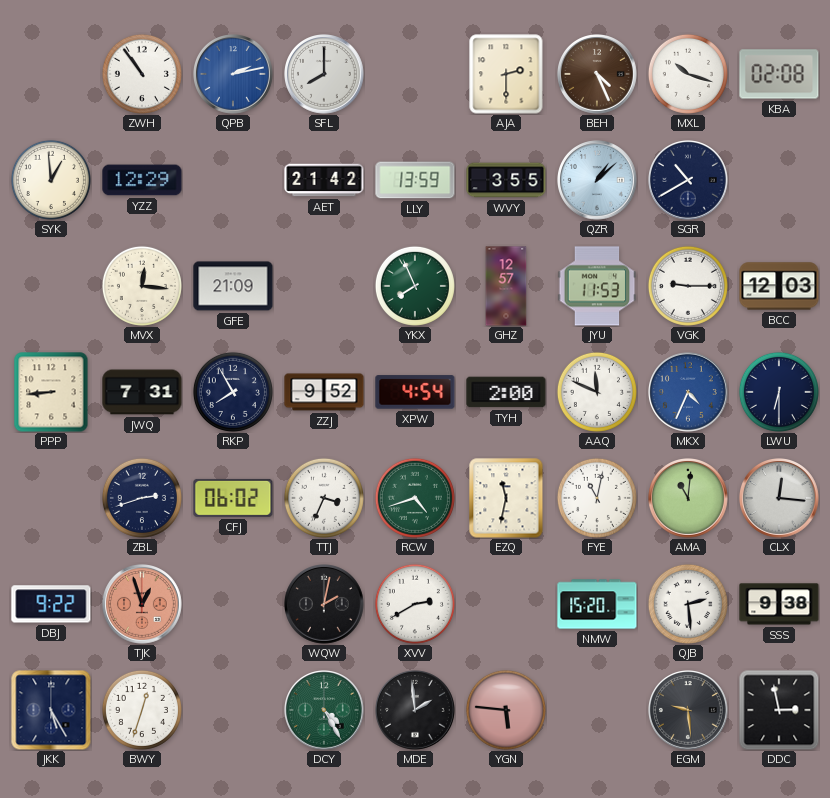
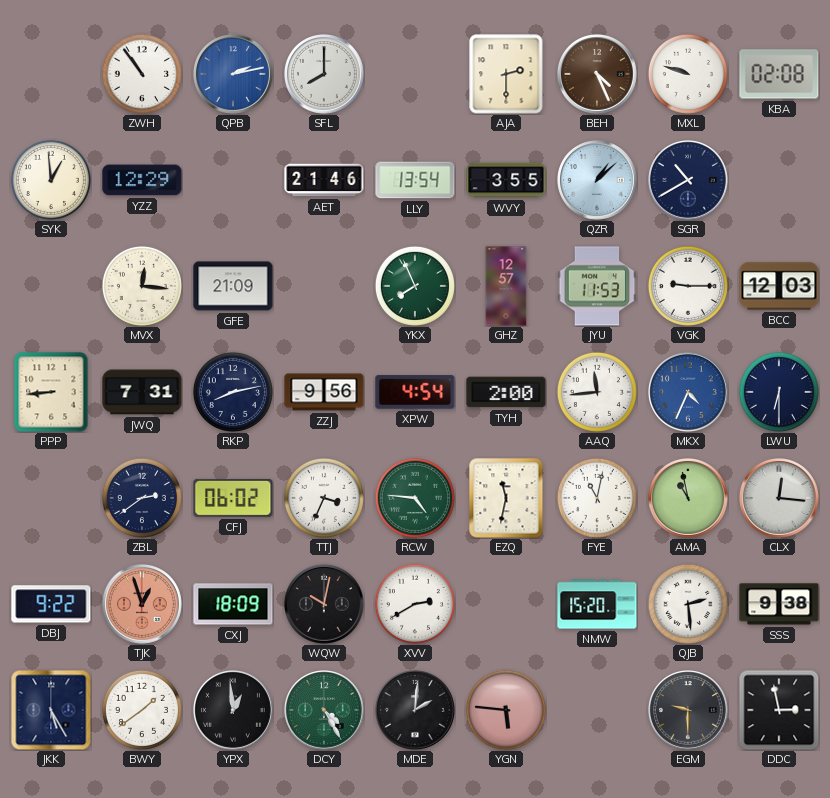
MXL: 10:18 -> 9:48 (688, 74)
AET: 21:42 -> 21:46 (324, 180)
LLY: 13:59 -> 13:54 (415, 180)
RKP: 7:55 -> 8:13 (233, 392)
ZZJ: 9:52 -> 9:56 (324, 392)
AAQ: 11:49 -> 11:44 (597, 392)
ZBL: 2:42 -> 2:39 (142, 498)
RCW: 4:42 -> 4:46 (415, 498)
AMA: 11:01 -> 10:58 (689, 499)
CXJ: none -> 18:09 (233, 604)
WQW: 2:02 -> 10:02 (325, 605)
BWY: 12:33 -> 1:39 (142, 710)
YPX: none -> 12:59 (234, 711)
MDE: 1:59 -> 2:01 (416, 711)
EGM: 9:29 -> 9:30 (689, 711)
